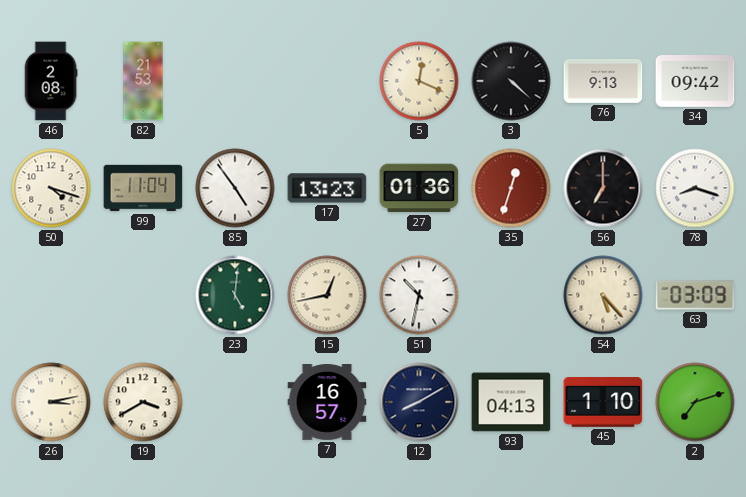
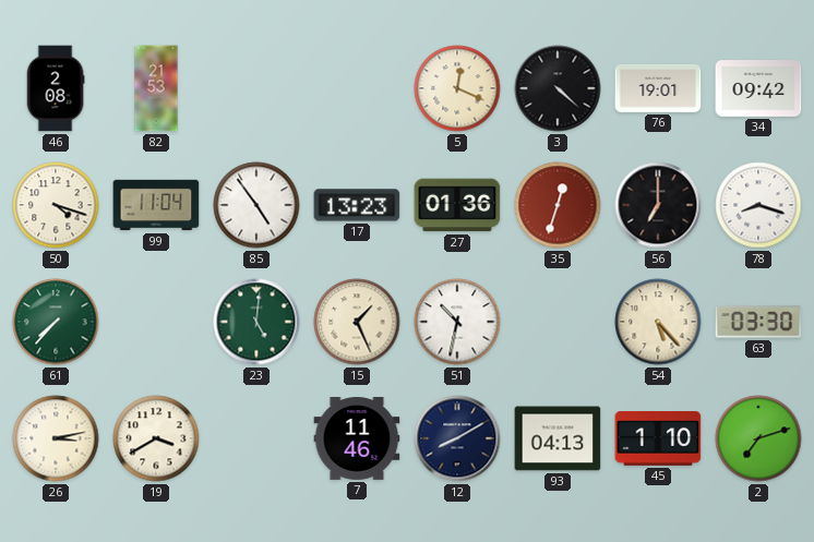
76: 9:13 -> 19:01 (658, 89)
61: none -> 7:37 (56, 322)
15: 12:43 -> 1:26 (357, 322)
63: 03:09 -> 03:30 (758, 322)
7: 16:57 -> 11:46 (357, 439)
